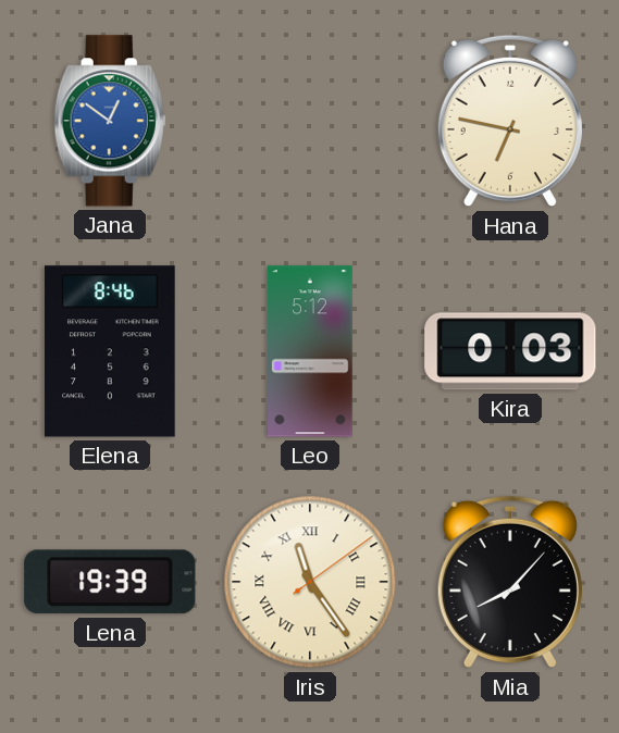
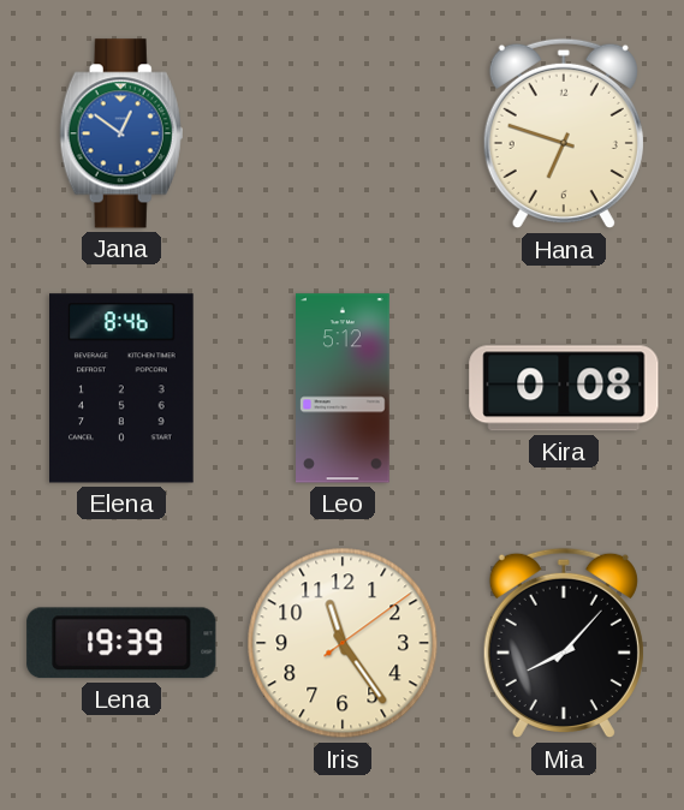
Hana: 6:47 -> 6:48 (564, 133)
Kira: 0:03 -> 0:08 (564, 388)
Iris numerals: Roman -> Arabic (343, 643)
